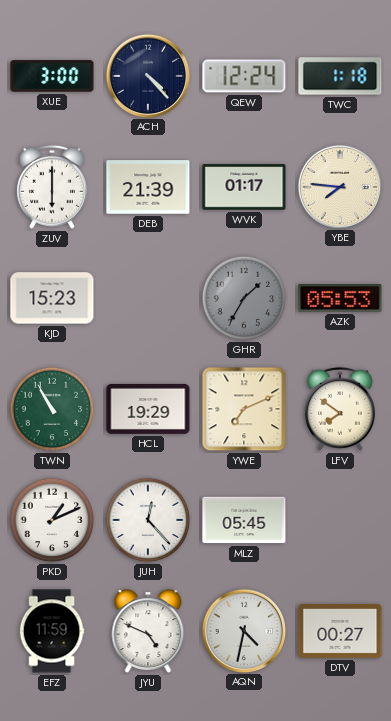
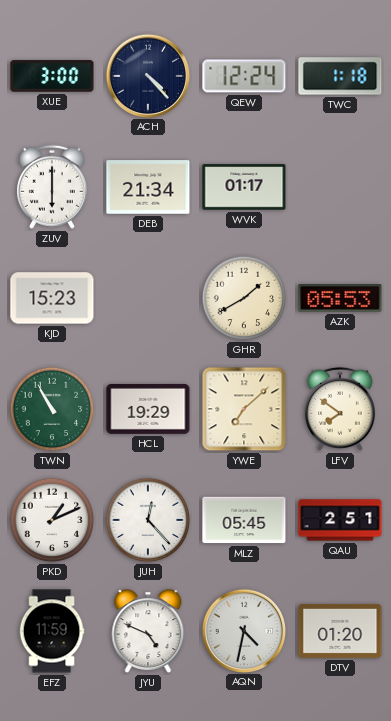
DEB: 21:39 -> 21:34 (148, 187)
YBE: 7:46 -> none (339, 186)
GHR: 1:35 -> 1:40 (244, 298)
GHR dial: grey -> cream (244, 298)
YWE: 7:11 -> 7:08 (244, 409)
QAU: none -> 2:51 (340, 520)
DTV: 00:27 -> 01:20 (340, 631)
